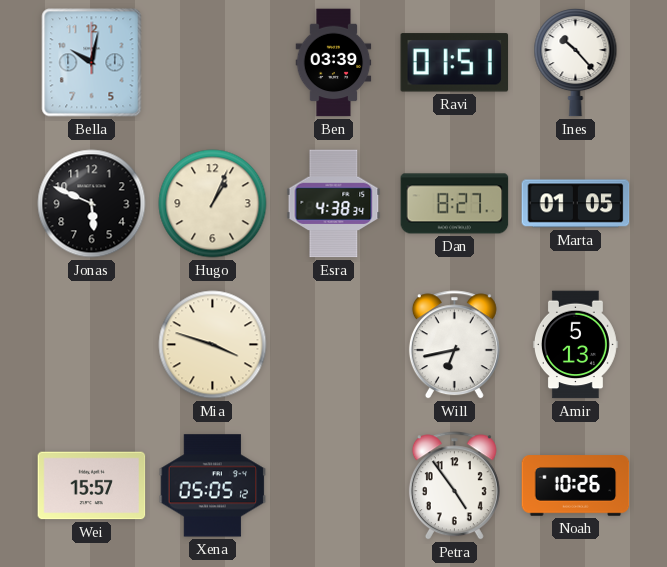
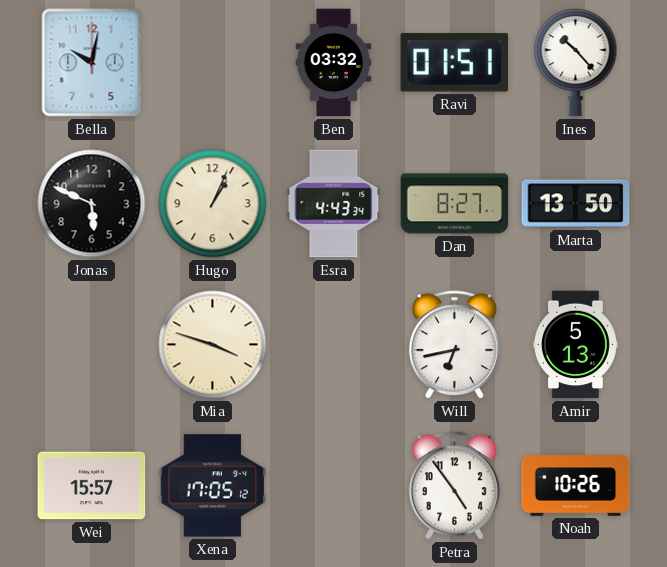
Ben: 03:39 -> 03:32 (334, 63)
Esra: 4:38 -> 4:43 (334, 204)
Marta: 01:05 -> 13:50 (576, 204)
Xena: 05:05 -> 17:05 (213, 486)
